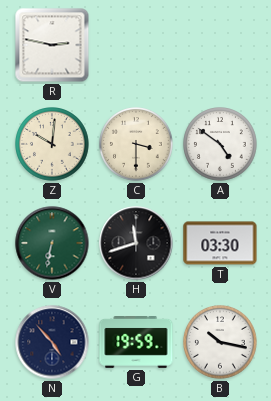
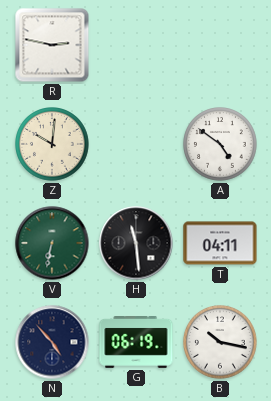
C: 3:30 -> none (137, 145)
H: 11:42 -> 11:29 (136, 243)
T: 03:30 -> 04:11 (220, 243)
G: 19:59 -> 06:19 (136, 343)
